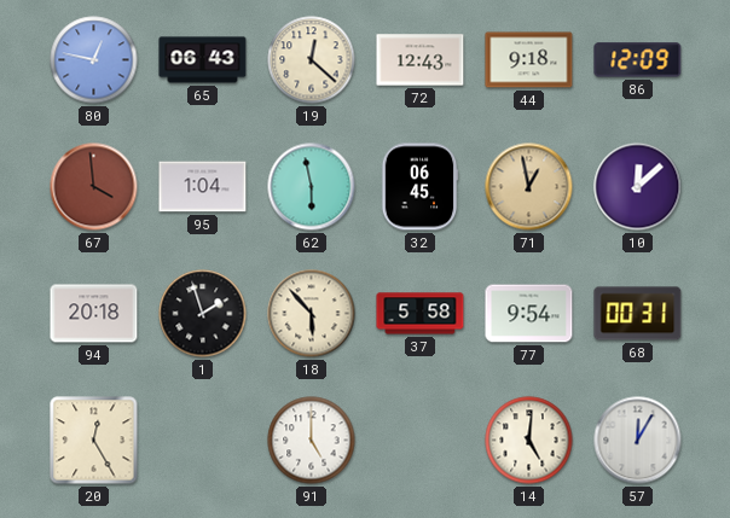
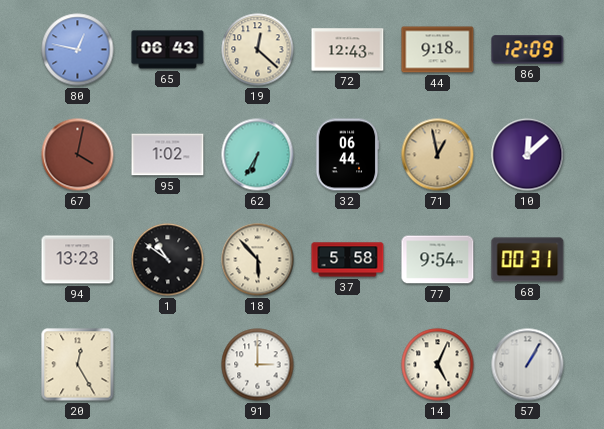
67: 3:59 -> 4:02 (78, 155)
95: 1:04 -> 1:02 (168, 155)
62: 5:58 -> 6:35 (258, 155)
32: 06:45 -> 06:44 (347, 155)
94: 20:18 -> 13:23 (78, 260)
1: 1:57 -> 10:51 (168, 260)
91: 5:00 -> 3:00 (258, 365)
14: 5:01 -> 5:04 (438, 365)
57: 12:05 -> 1:05 (528, 365)
